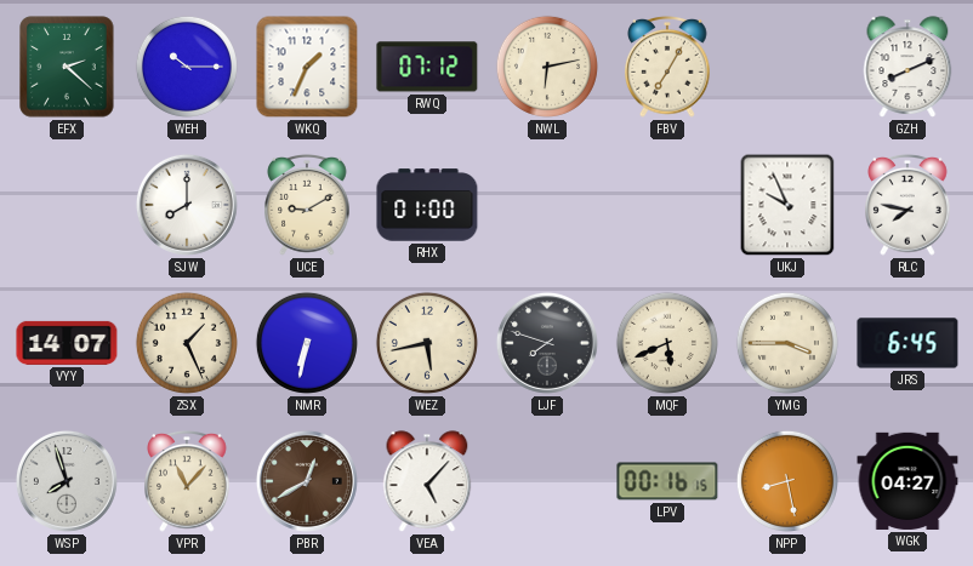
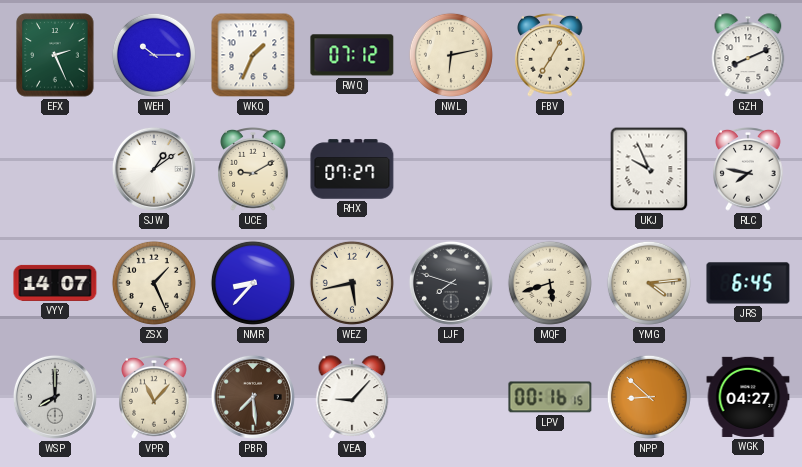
EFX: 2:22 -> 2:26 (55, 55)
SJW: 8:00 -> 1:09 (154, 169)
RHX: 01:00 -> 07:27 (352, 169)
NMR: 6:32 -> 8:37 (253, 283)
MQF: 5:41 -> 5:42 (550, 283)
YMG: 3:45 -> 4:14 (649, 283)
WSP: 7:57 -> 8:00 (55, 397)
PBR: 12:40 -> 7:29 (253, 397)
VEA: 5:07 -> 9:07 (352, 397)
NPP: 8:28 -> 8:52 (649, 397)
